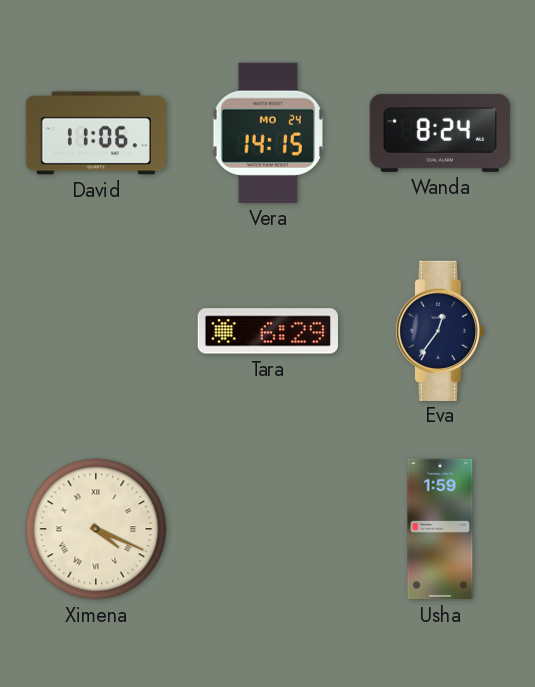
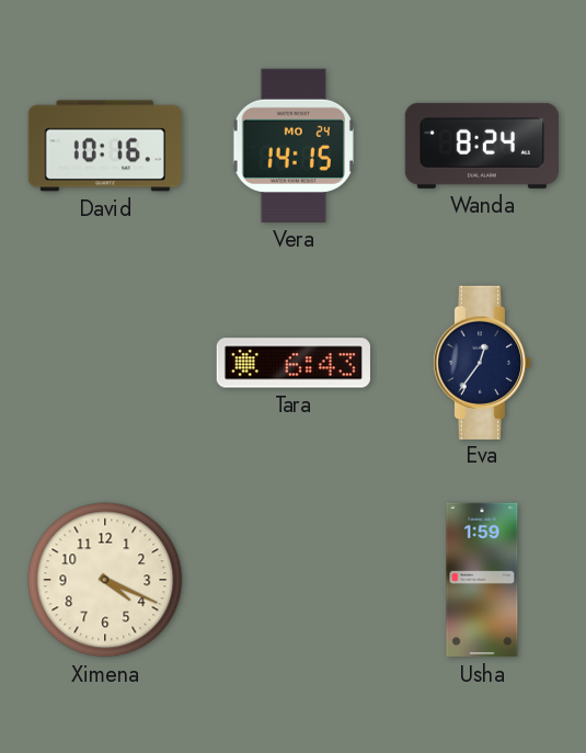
David: 11:06 -> 10:16 (105, 146)
Tara: 6:29 -> 6:43 (294, 363)
Ximena numerals: Roman -> Arabic (105, 580)
